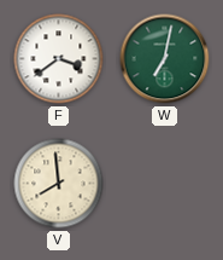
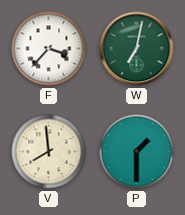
F: 3:39 -> 3:37 (49, 49)
P: none -> 1:30 (137, 152)
